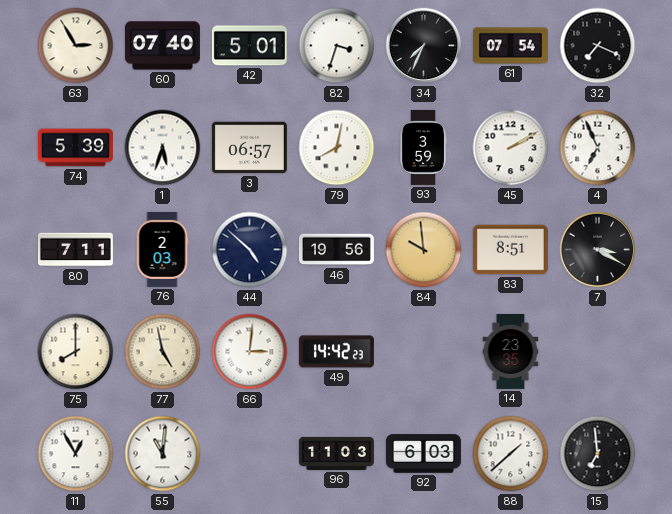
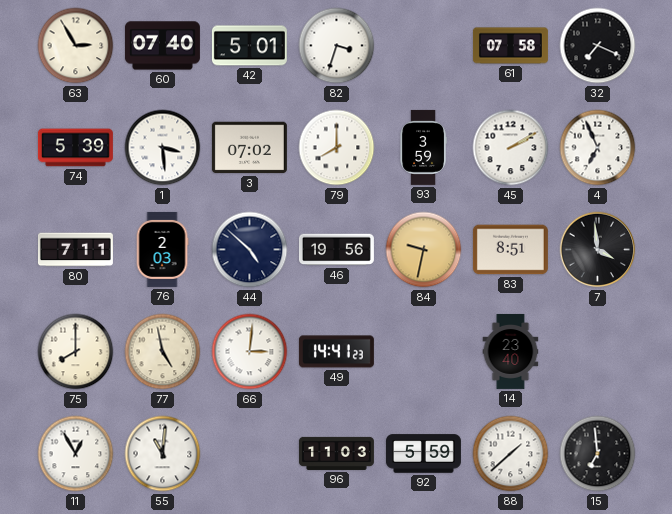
34: 7:34 -> none (424, 46)
61: 07:54 -> 07:58 (510, 46)
1: 5:33 -> 3:29 (163, 148)
3: 06:57 -> 07:02 (249, 148)
79: 8:02 -> 8:00 (337, 148)
84: 9:59 -> 9:32 (424, 250)
7: 3:20 -> 3:59 (598, 250)
49: 14:42 -> 14:41 (336, 352)
14: 23:35 -> 23:40 (511, 351)
92: 6:03 -> 5:59 (423, 454)
